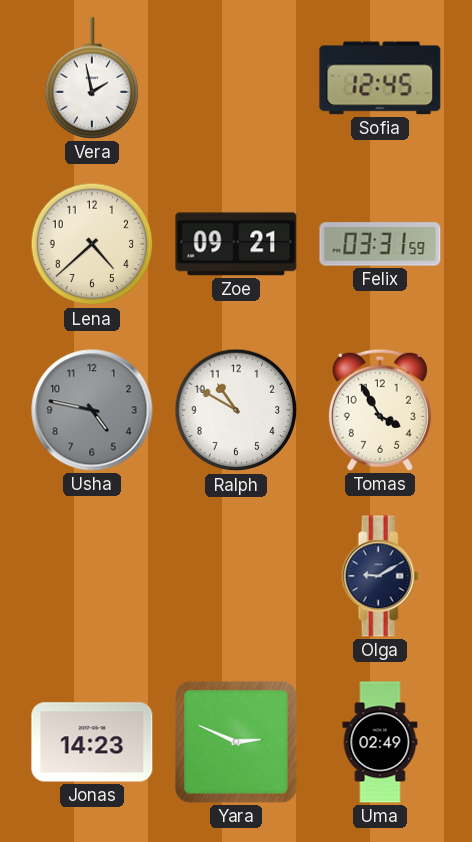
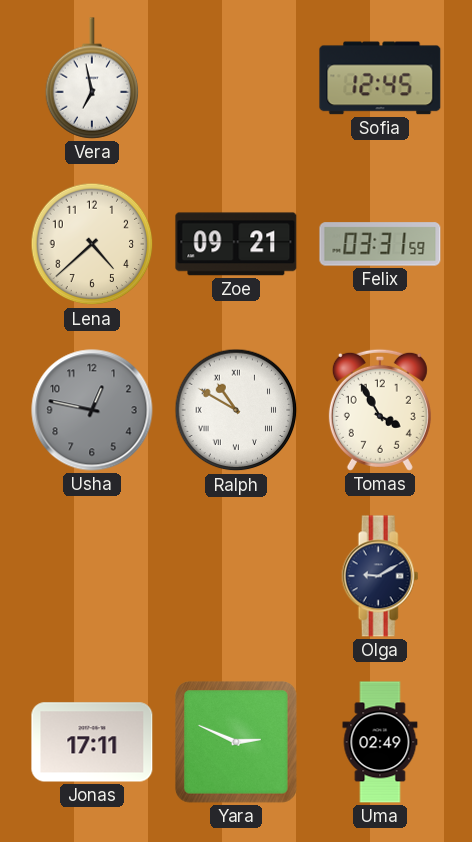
Vera: 1:58 -> 6:58 (92, 78)
Usha: 4:47 -> 12:47 (92, 410)
Ralph numerals: Arabic -> Roman (236, 410)
Jonas: 14:23 -> 17:11 (92, 742)
